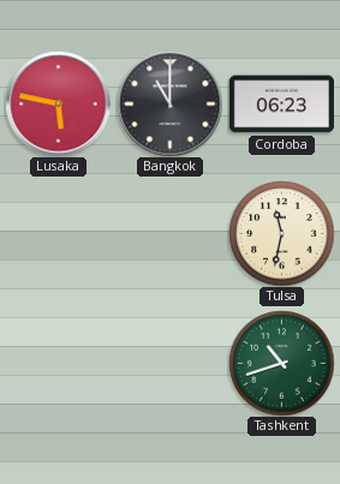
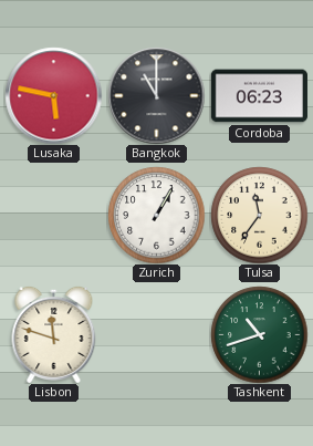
Zurich: none -> 1:05 (156, 215)
Tulsa: 11:32 -> 11:36 (259, 215)
Lisbon: none -> 11:48 (54, 334)
